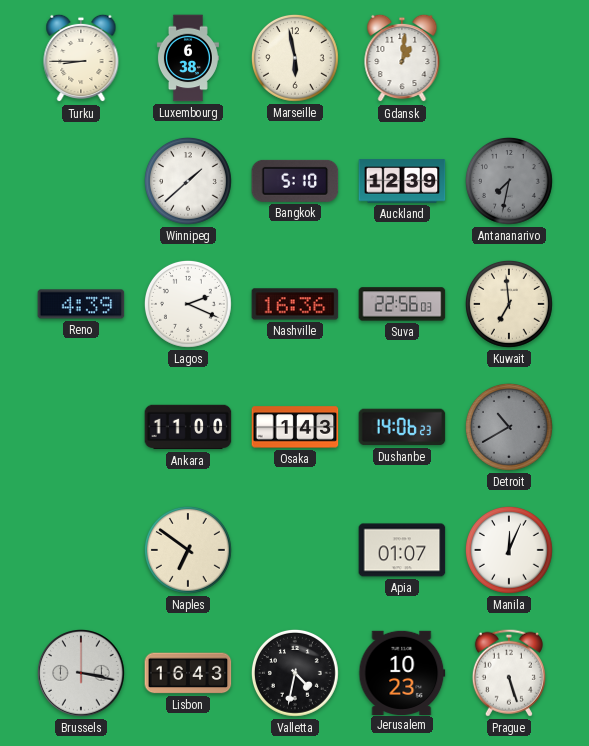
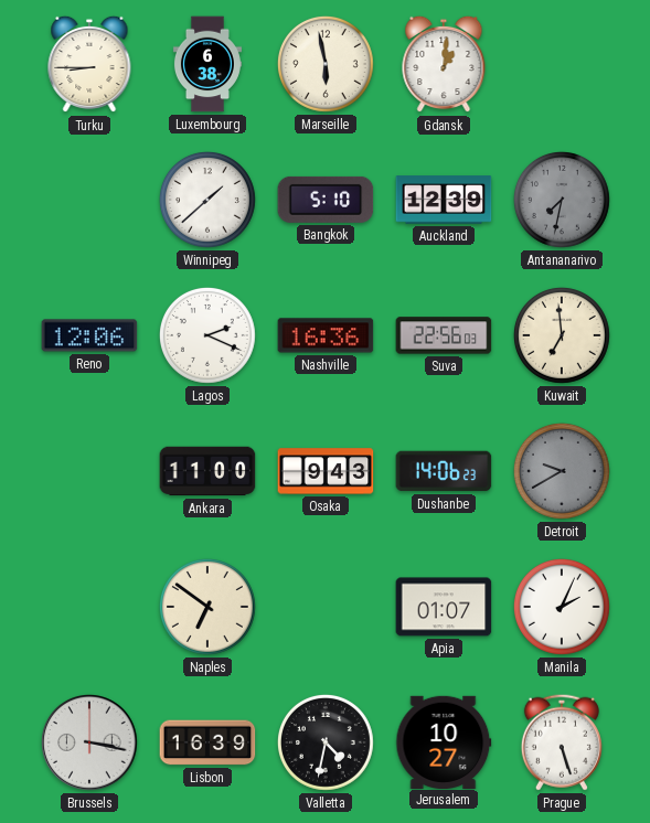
Reno: 4:39 -> 12:06 (89, 335)
Osaka: 1:43 -> 9:43 (326, 471)
Detroit: 10:40 -> 9:40 (562, 471)
Manila: 12:04 -> 2:04 (562, 607)
Lisbon: 16:43 -> 16:39 (207, 742)
Jerusalem: 10:23 -> 10:27 (444, 741)
